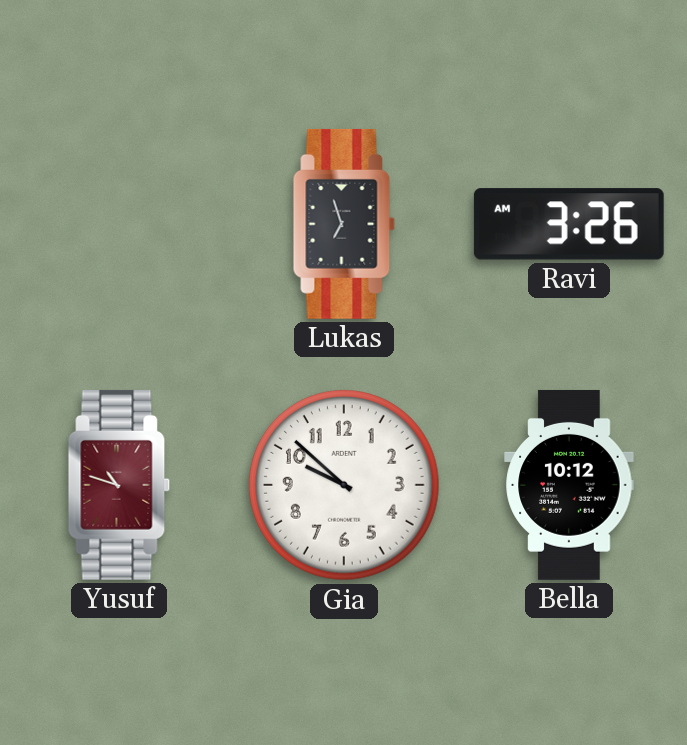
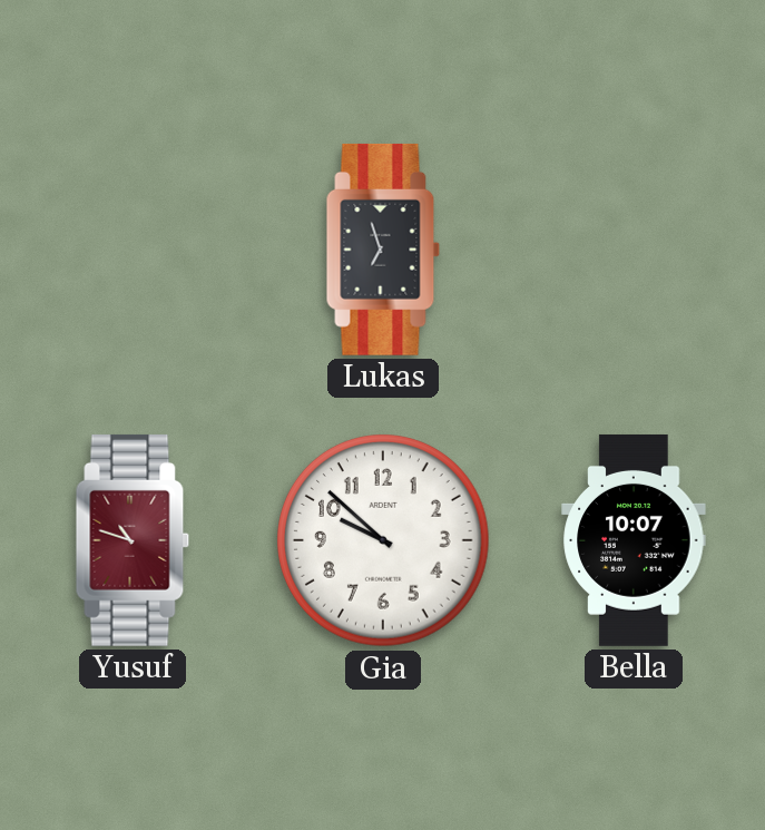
Ravi: 3:26 -> none (569, 224)
Bella: 10:12 -> 10:07 (634, 540)
